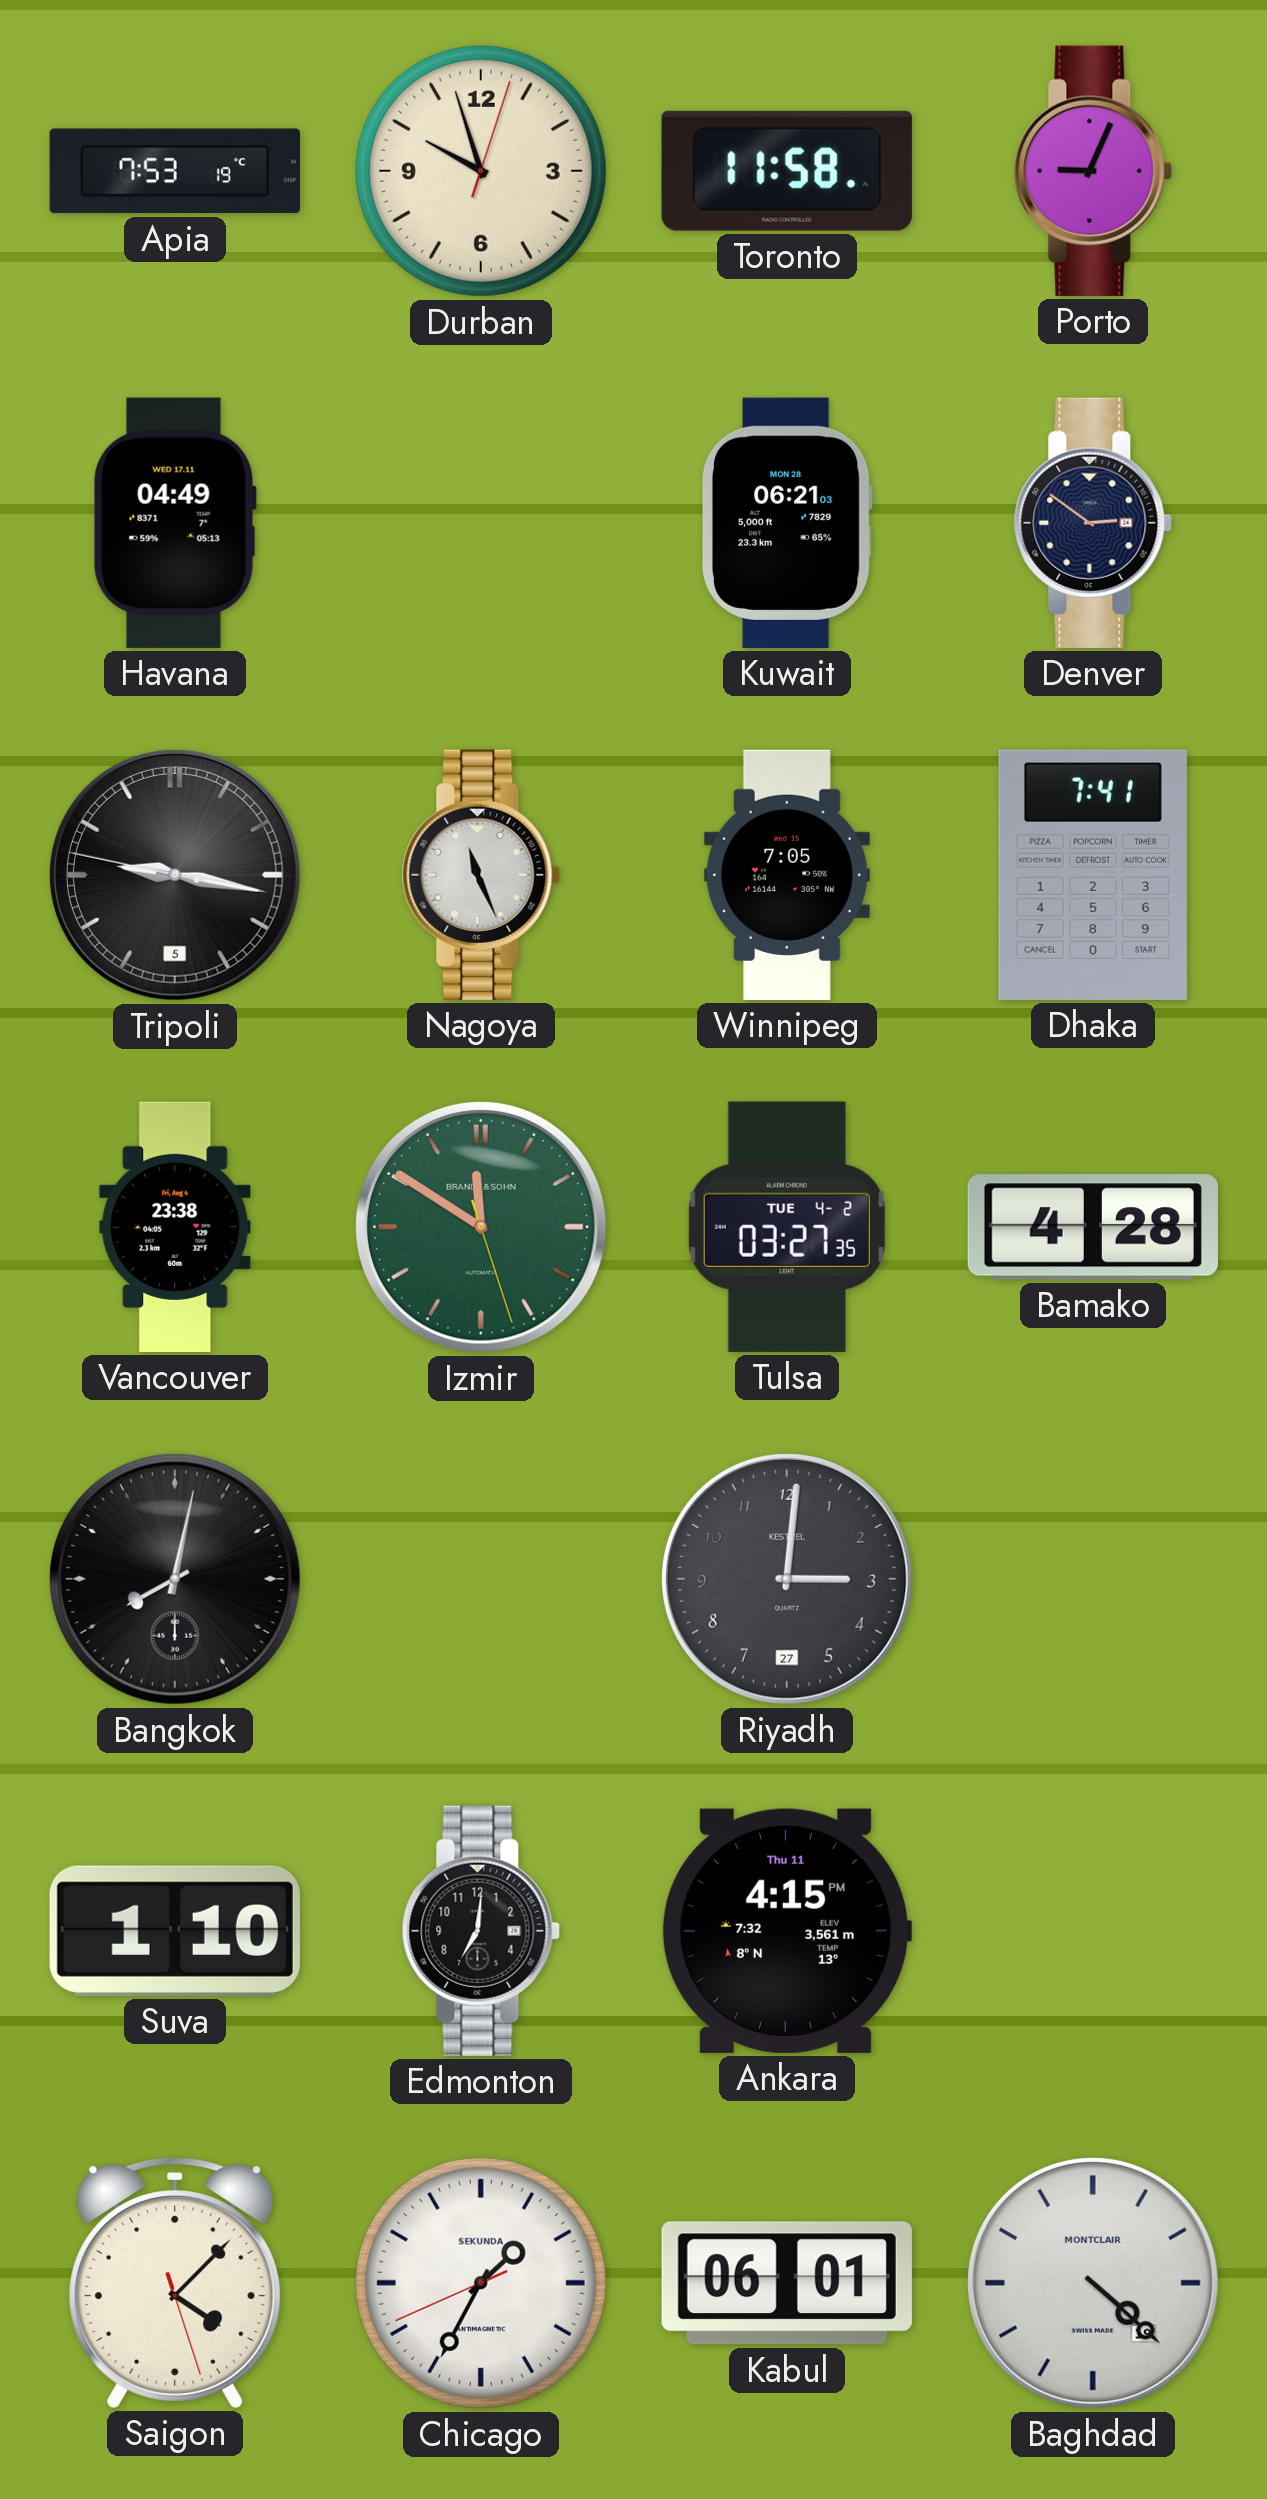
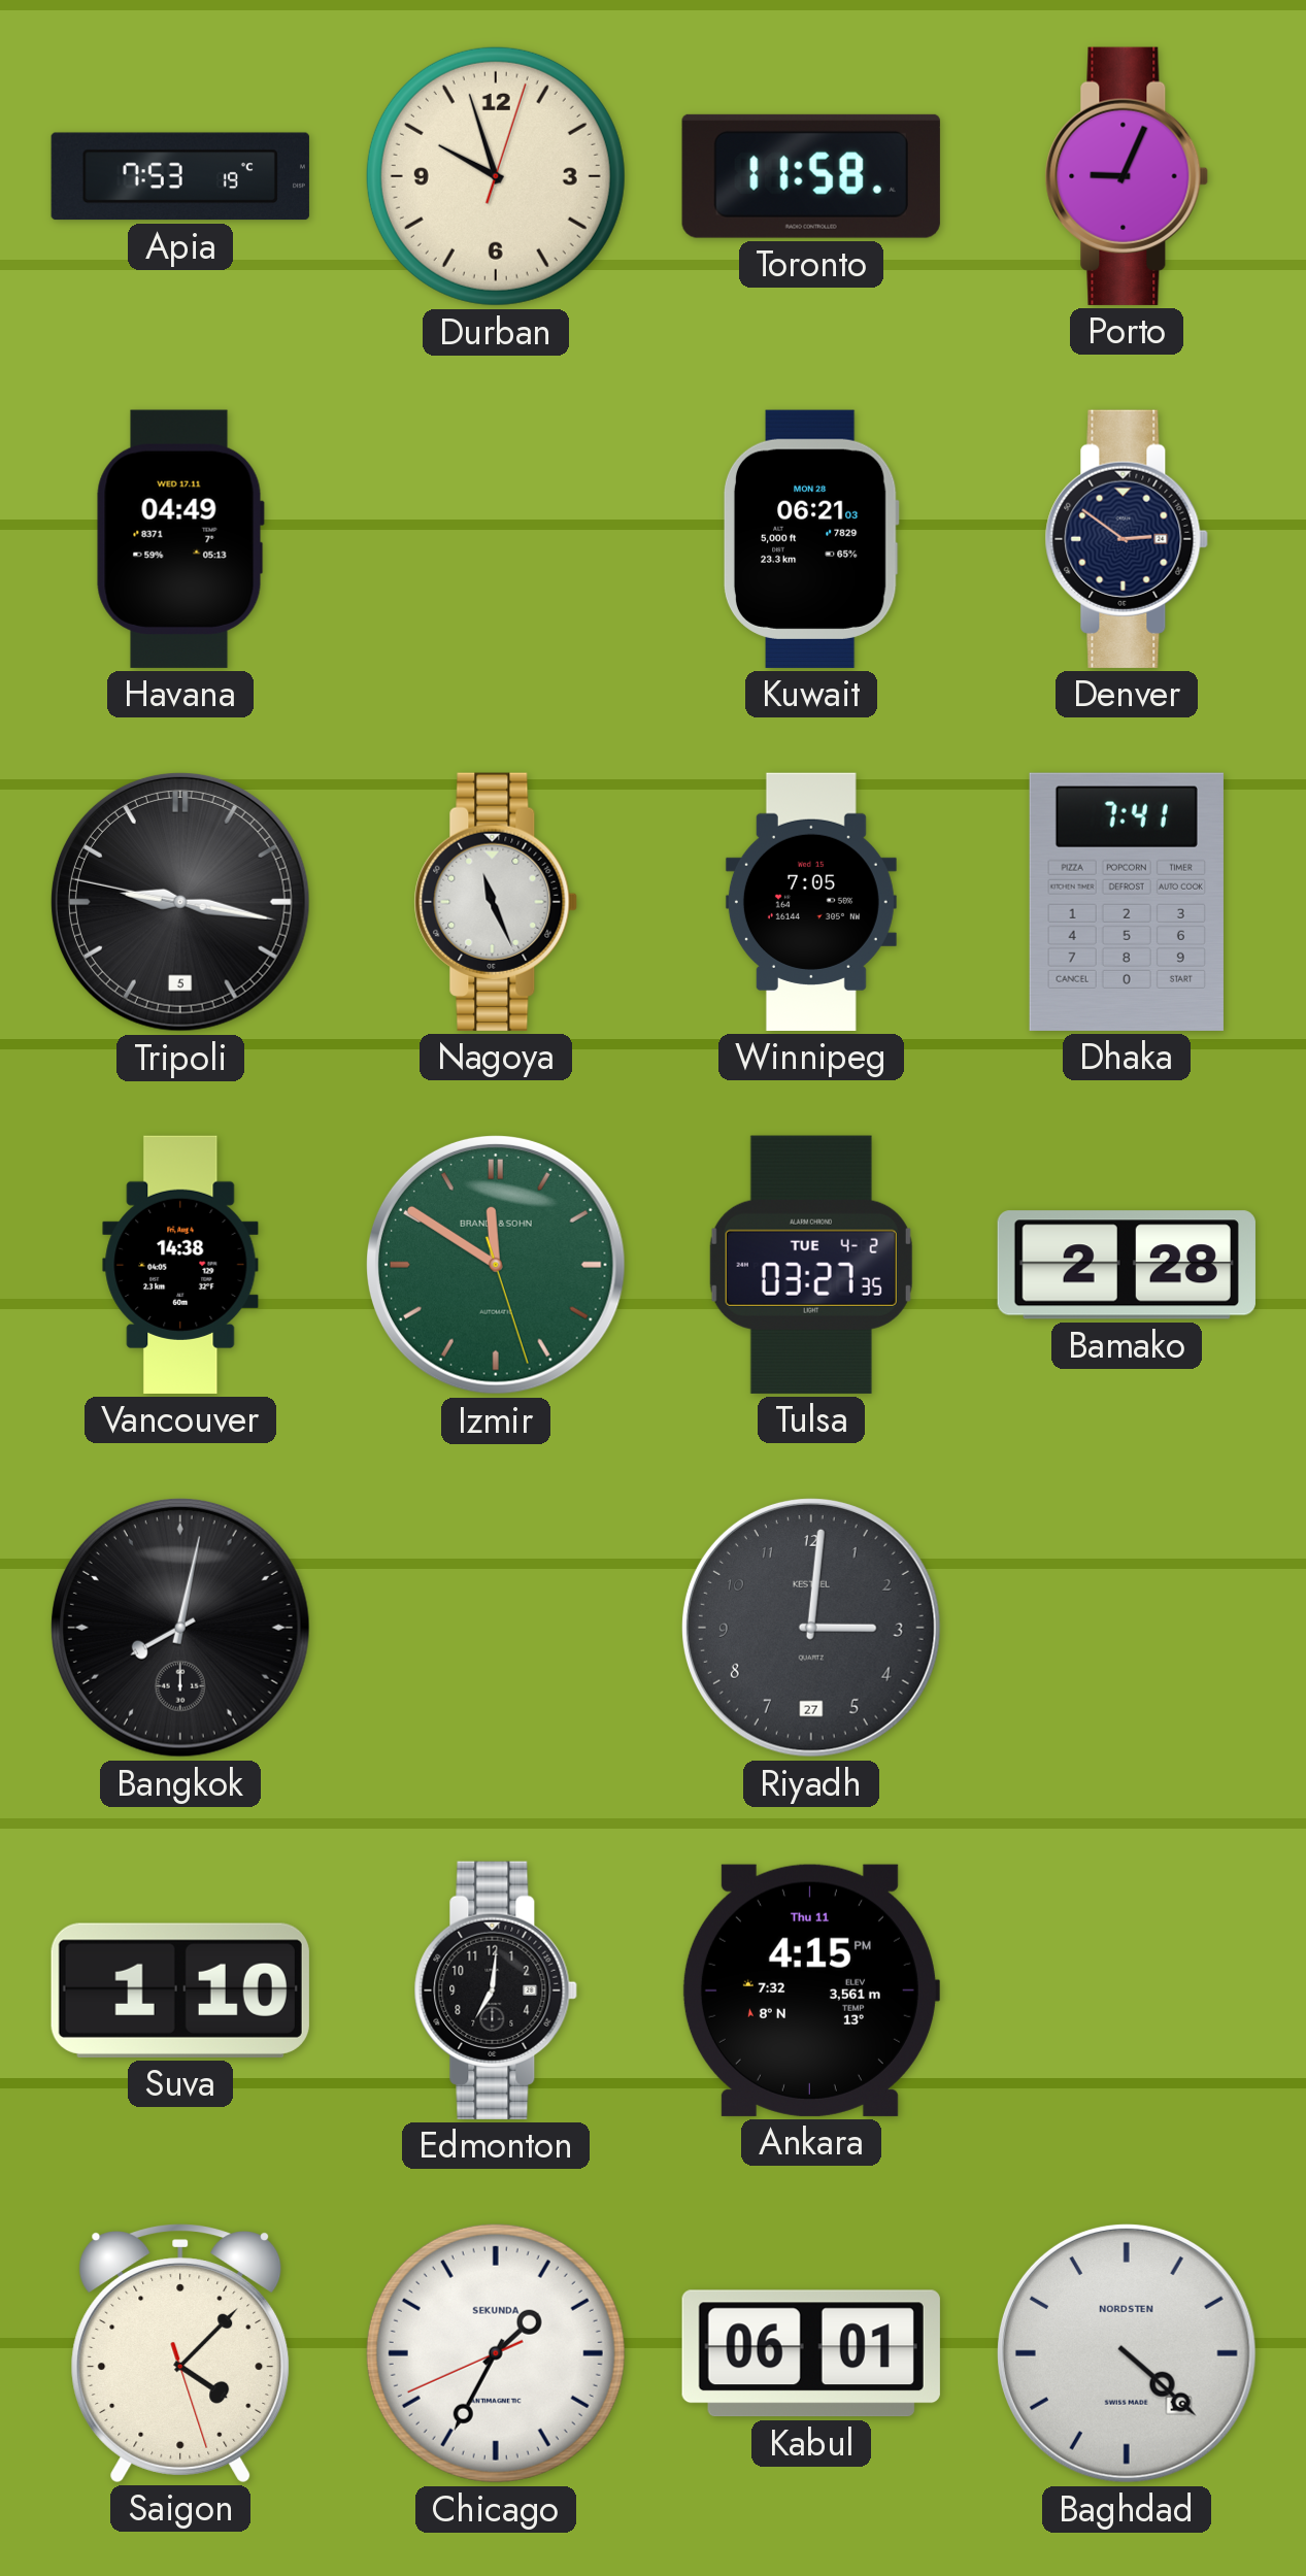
Vancouver: 23:38 -> 14:38 (180, 1265)
Bamako: 4:28 -> 2:28 (1127, 1265)
Baghdad brand: MONTCLAIR -> NORDSTEN (1127, 2353)
